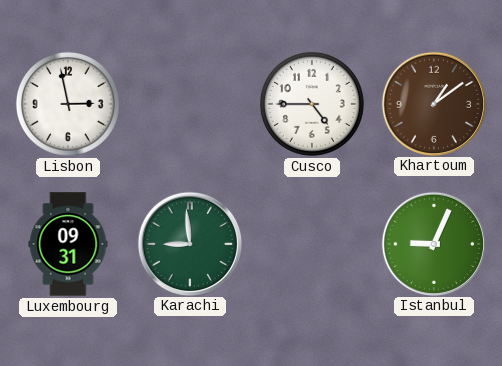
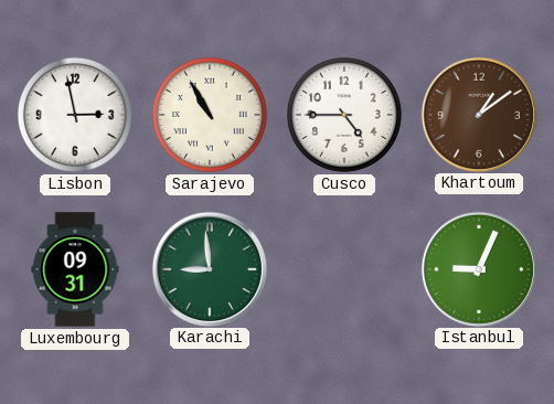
Sarajevo: none -> 10:55 (210, 115)
